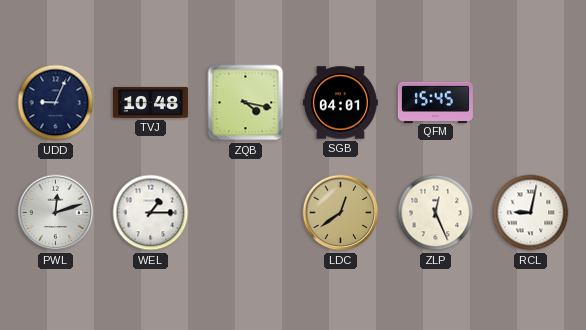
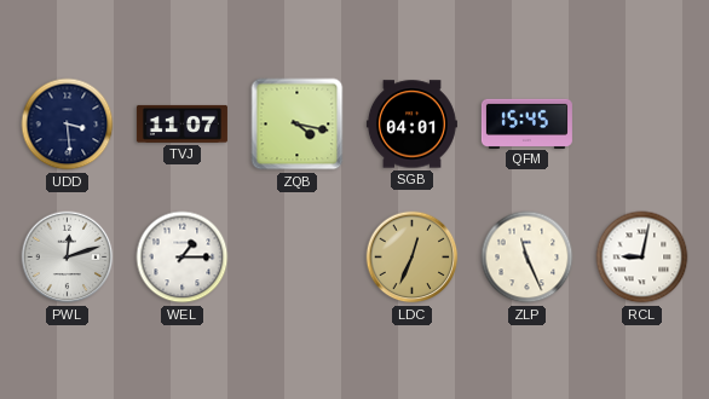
UDD: 9:04 -> 3:29 (68, 125)
TVJ: 10:48 -> 11:07 (181, 123)
LDC: 12:39 -> 12:34 (413, 258)
ZLP: 12:26 -> 11:26 (528, 258)
